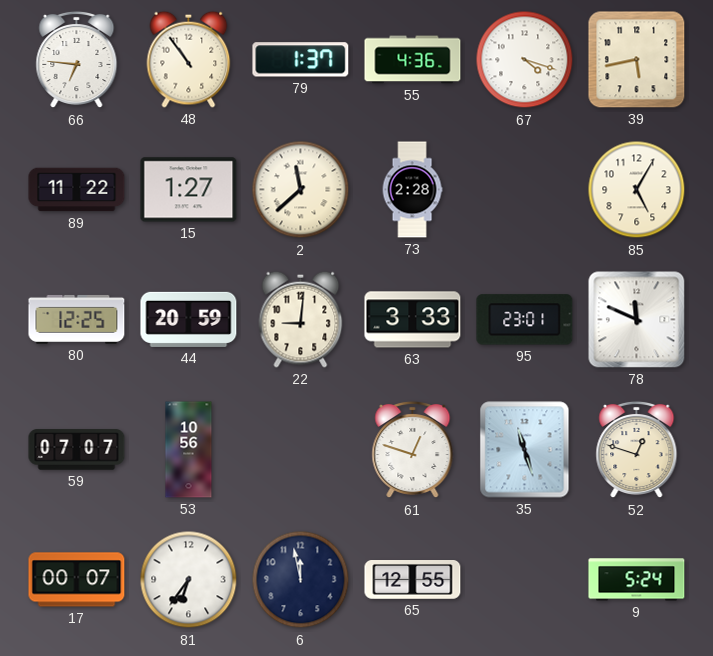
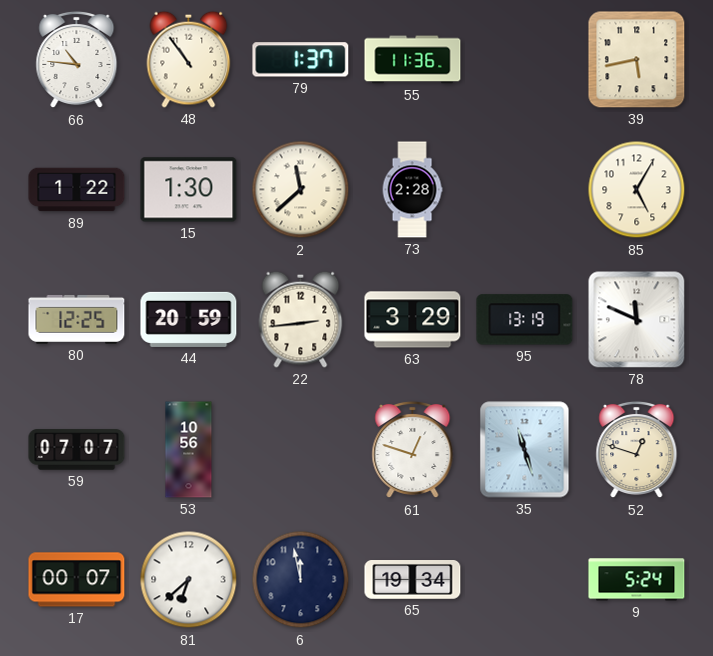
66: 6:46 -> 10:46 (77, 60)
55: 4:36 -> 11:36 (413, 60)
67: 4:18 -> none (525, 60)
89: 11:22 -> 1:22 (77, 190)
15: 1:27 -> 1:30 (189, 190)
22: 9:01 -> 2:44 (301, 319)
63: 3:33 -> 3:29 (413, 320)
95: 23:01 -> 13:19 (525, 320)
81: 6:36 -> 6:38 (189, 580)
65: 12:55 -> 19:34 (413, 580)
